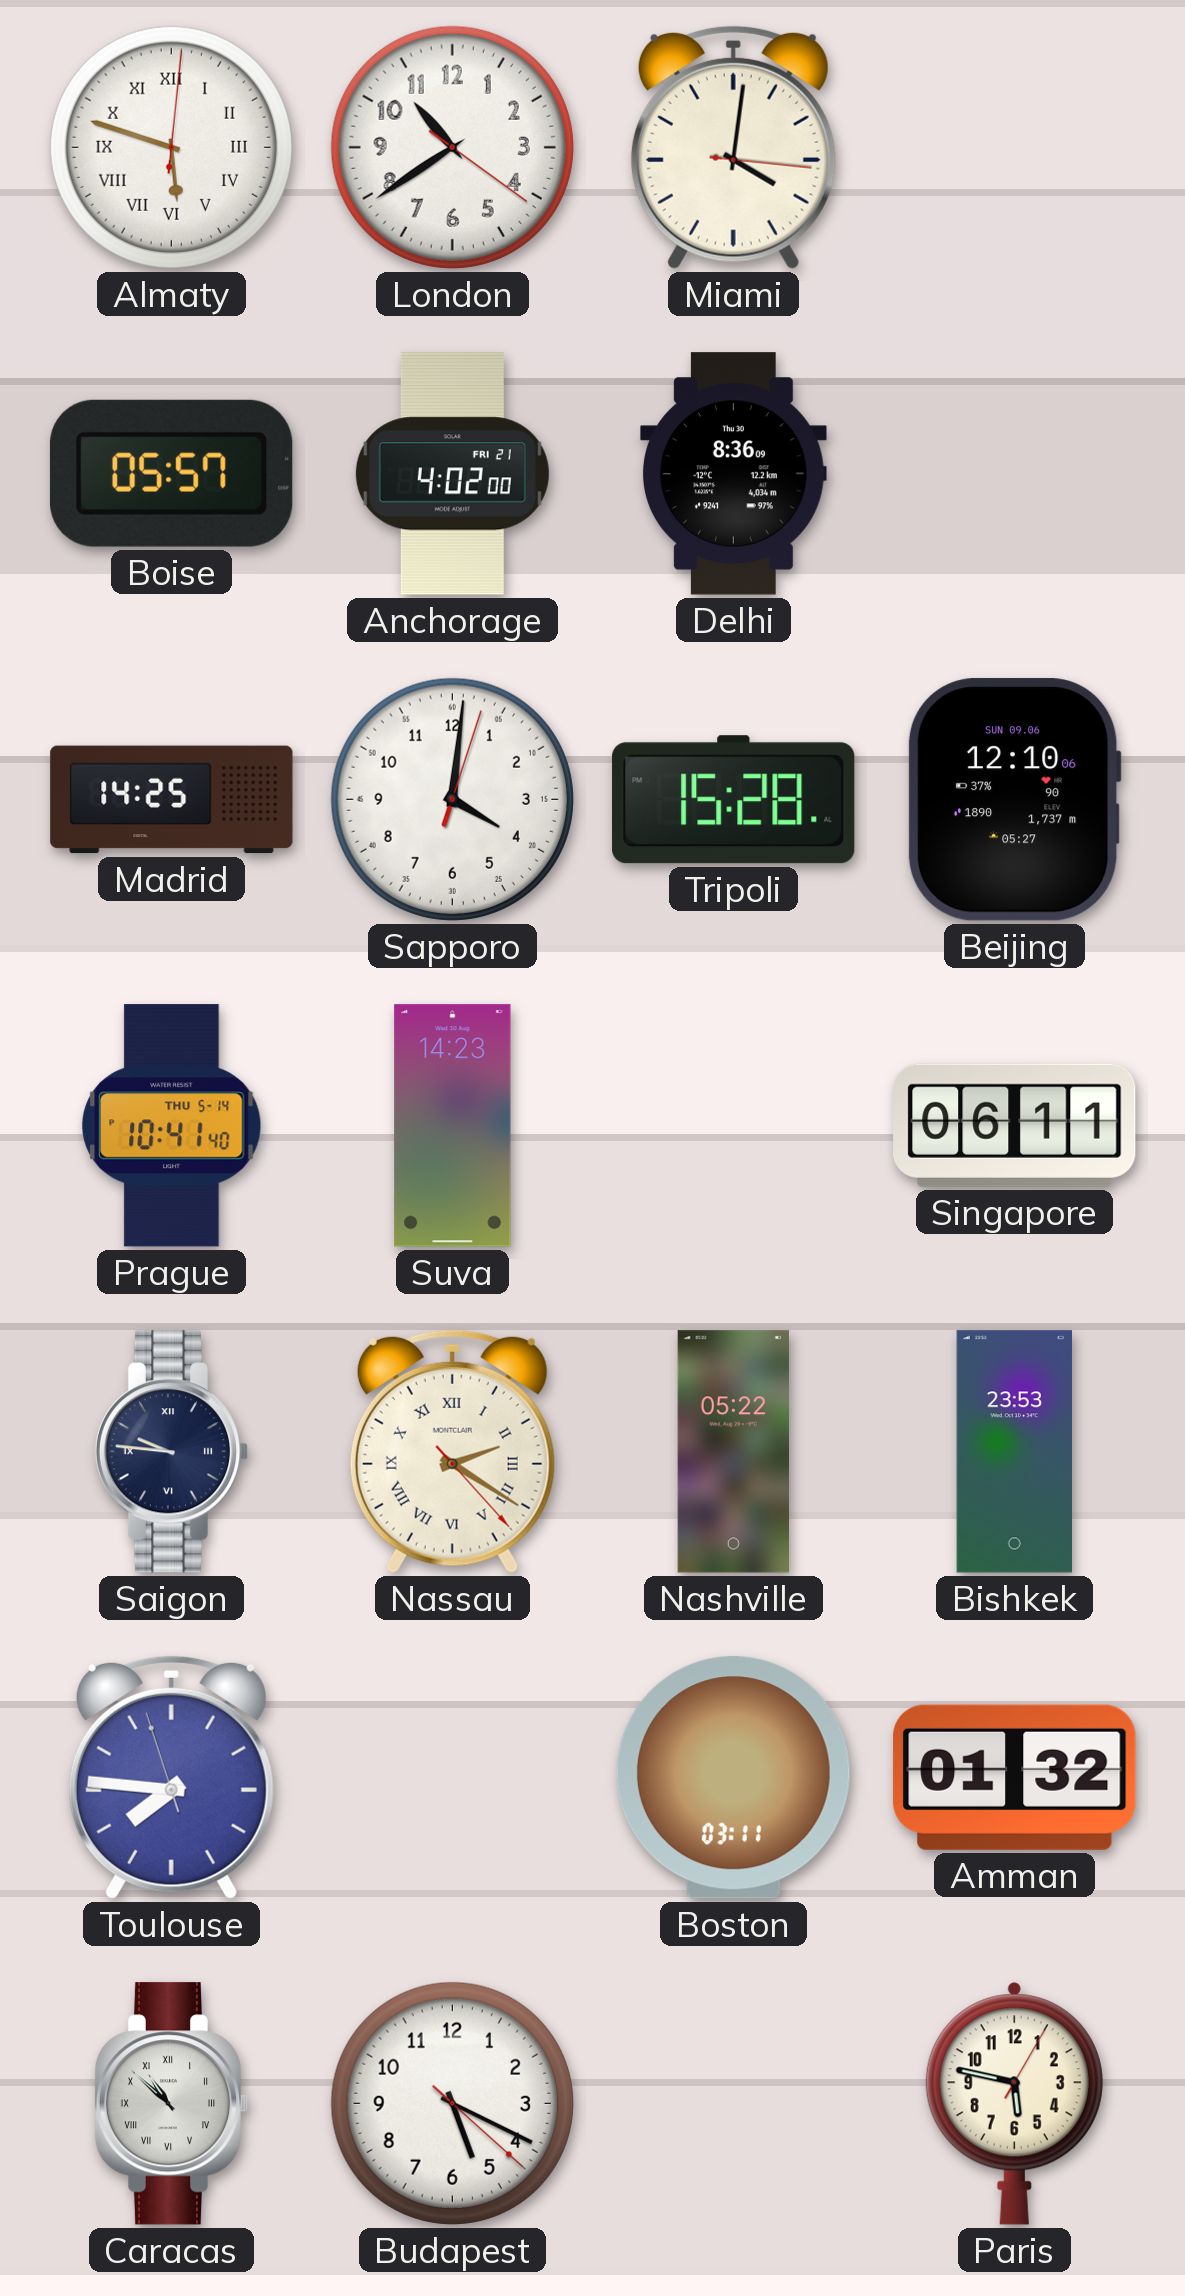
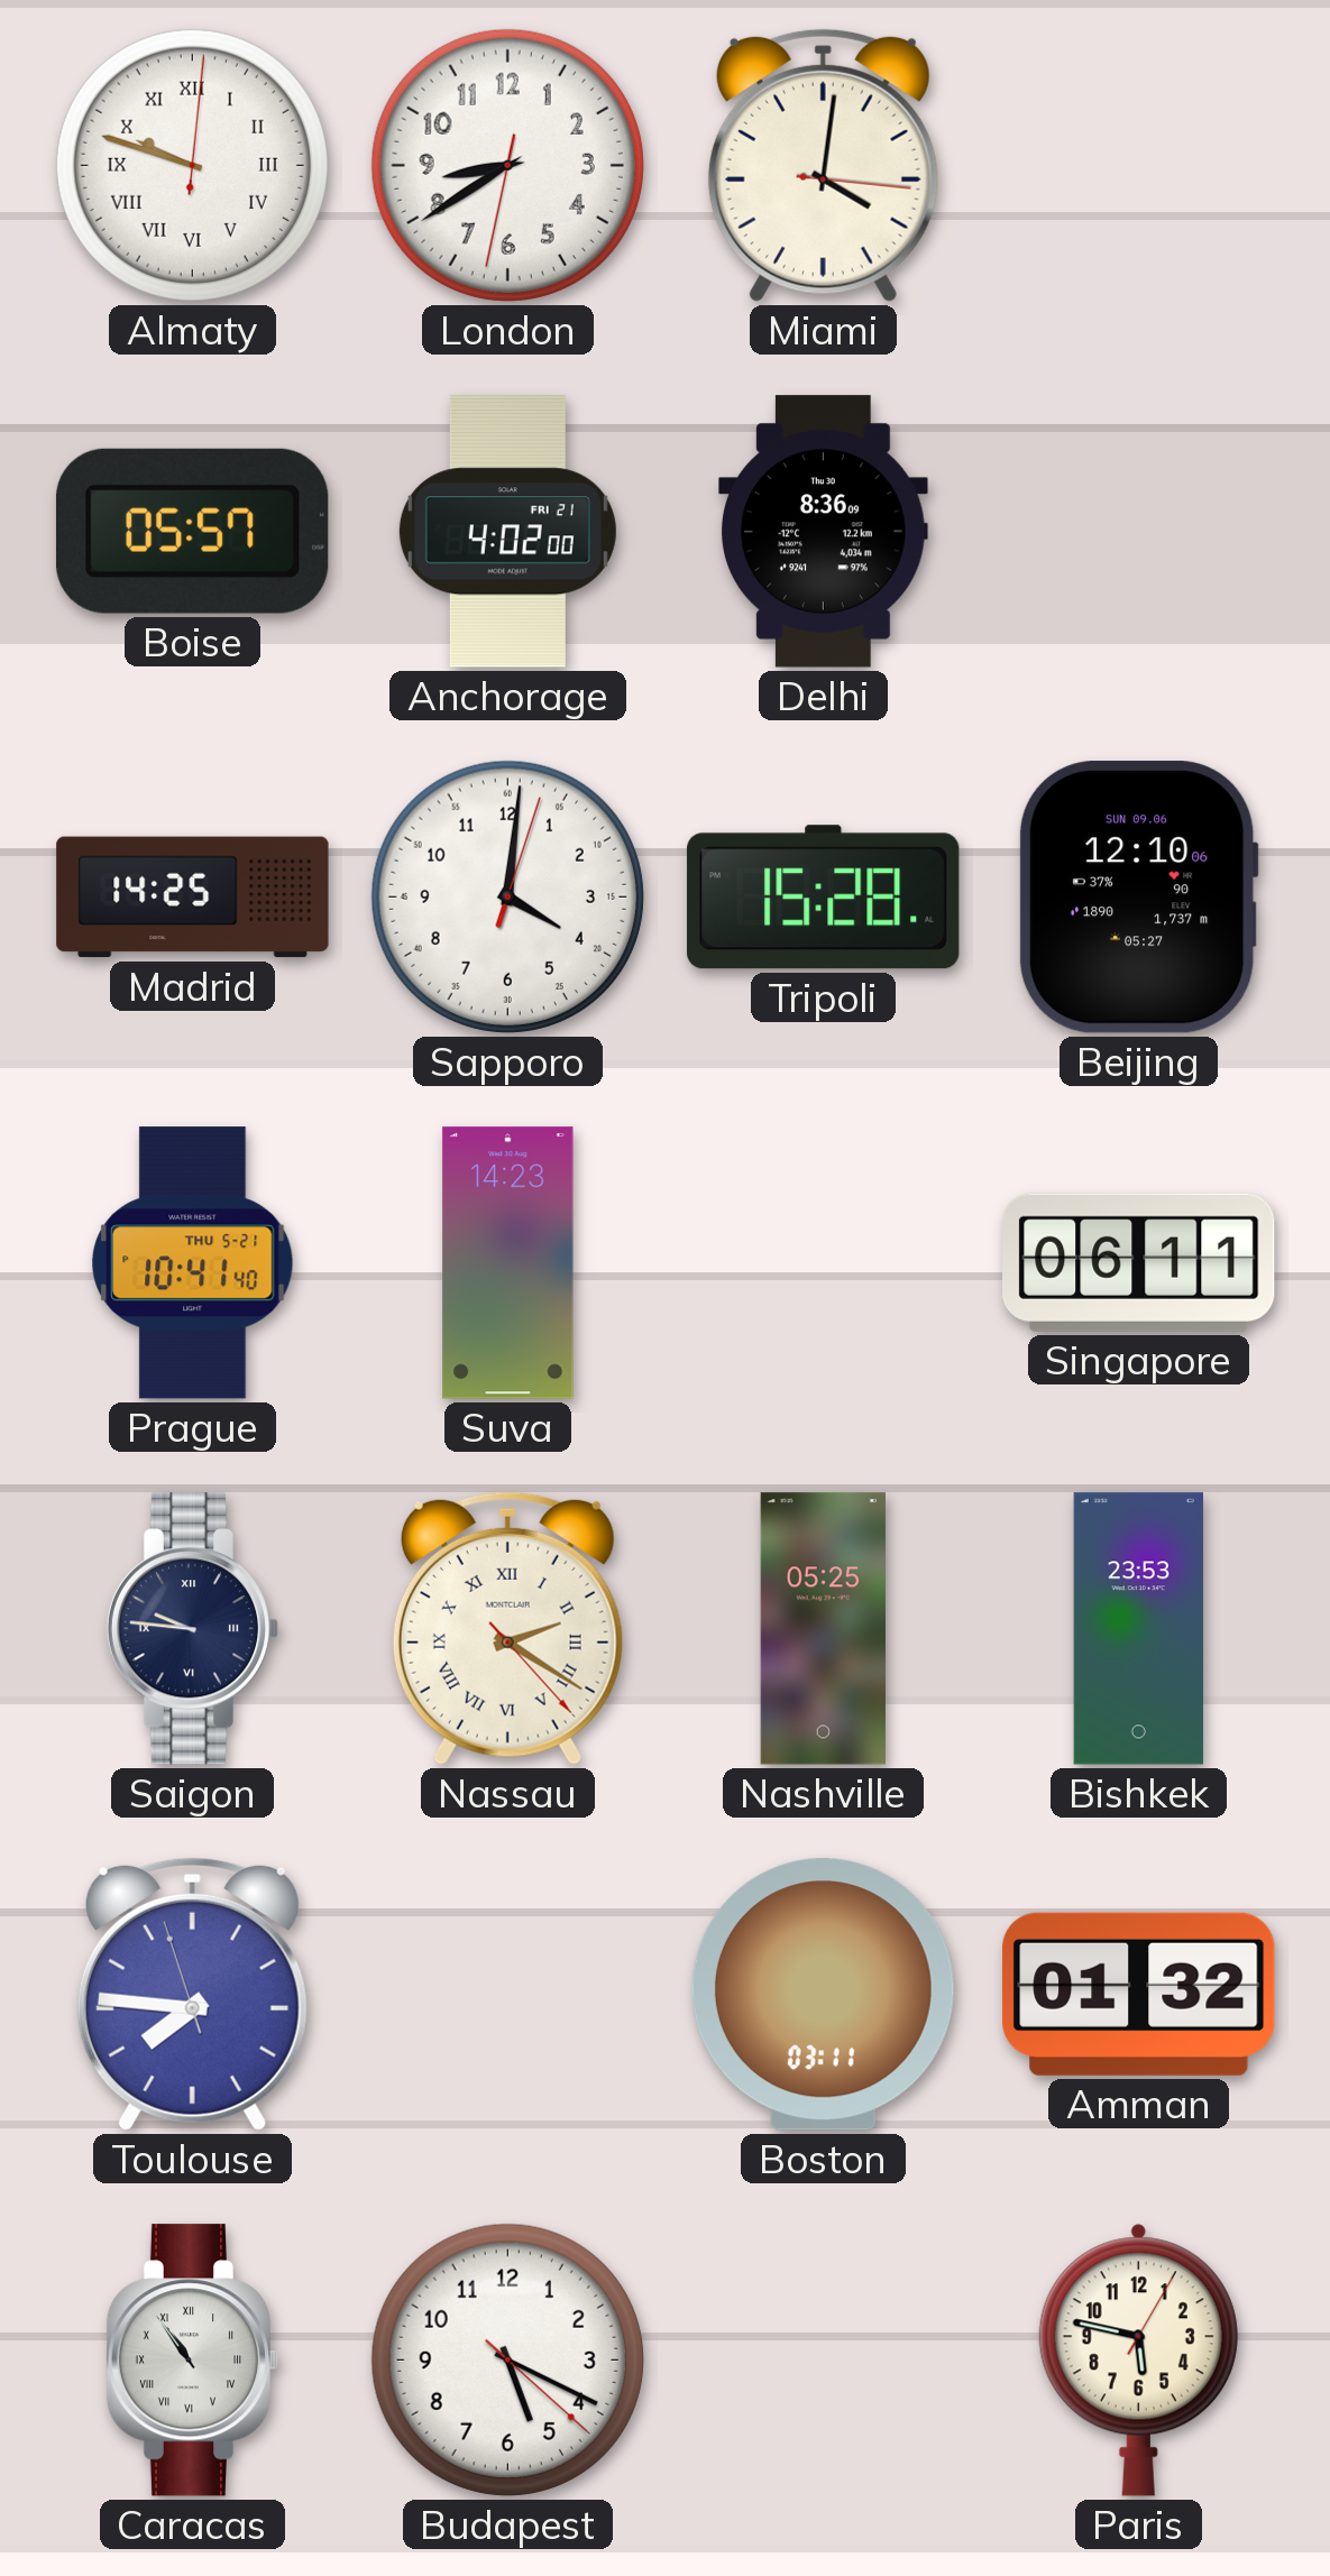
Almaty: 5:48 -> 9:48 (192, 165)
London: 10:39 -> 8:39 (507, 165)
Prague date: THU 5-14 -> THU 5-21 (193, 1263)
Nashville: 05:22 -> 05:25 (823, 1629)
Caracas: 10:52 -> 10:54 (193, 2361)
